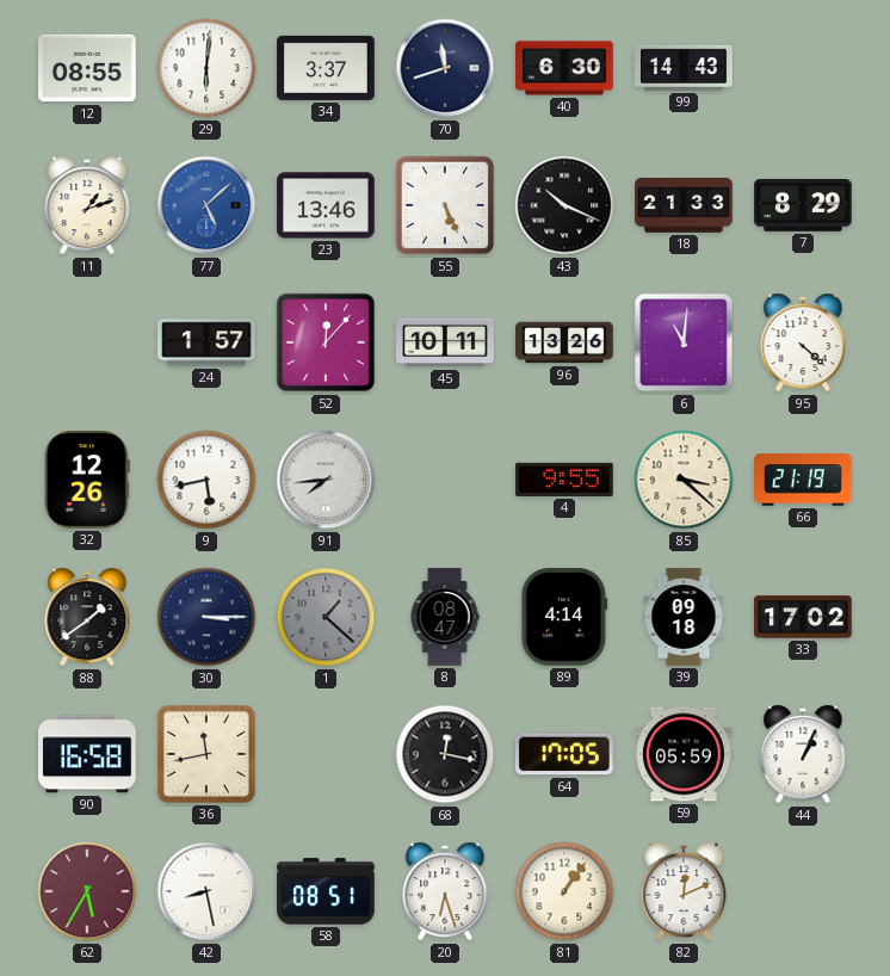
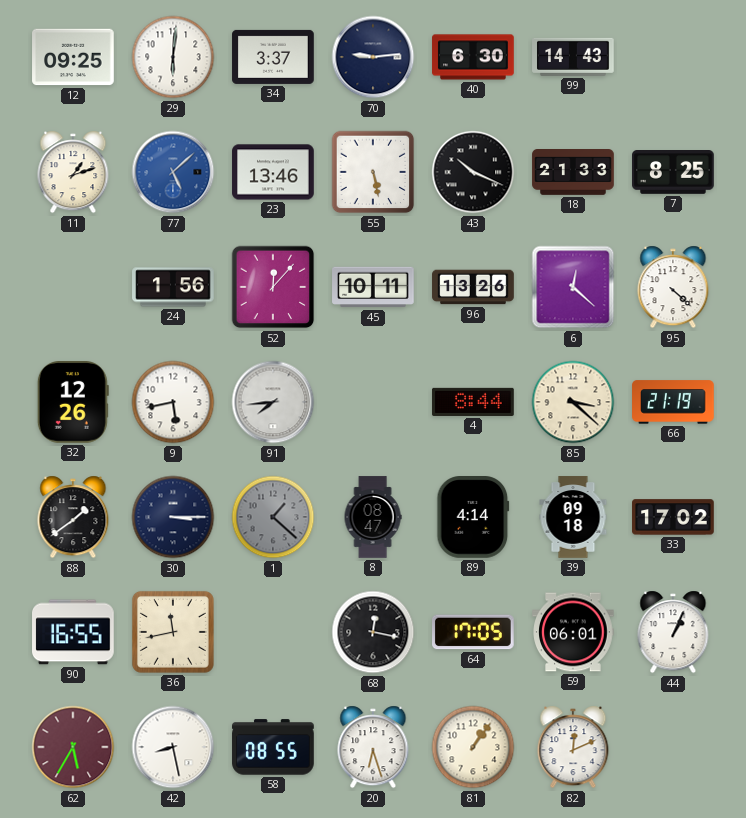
12: 08:55 -> 09:25 (73, 57)
70: 11:42 -> 9:14 (373, 57)
55: 5:26 -> 5:28 (373, 172)
7: 8:29 -> 8:25 (673, 173)
24: 1:57 -> 1:56 (173, 287)
6: 11:01 -> 12:22 (573, 287)
4: 9:55 -> 8:44 (473, 402)
90: 16:58 -> 16:55 (73, 632)
59: 05:59 -> 06:01 (573, 632)
58: 08:51 -> 08:55 (273, 747)
